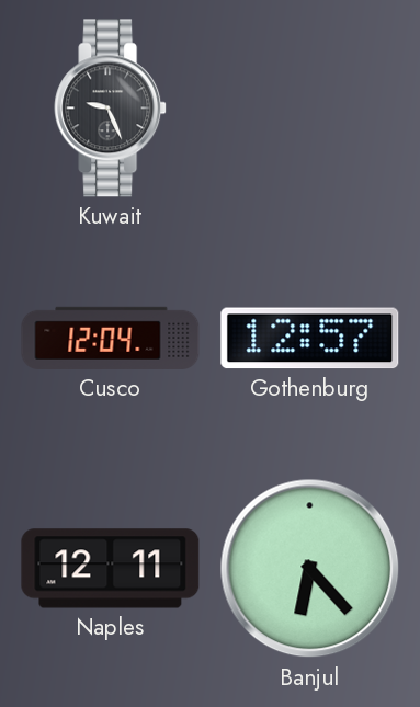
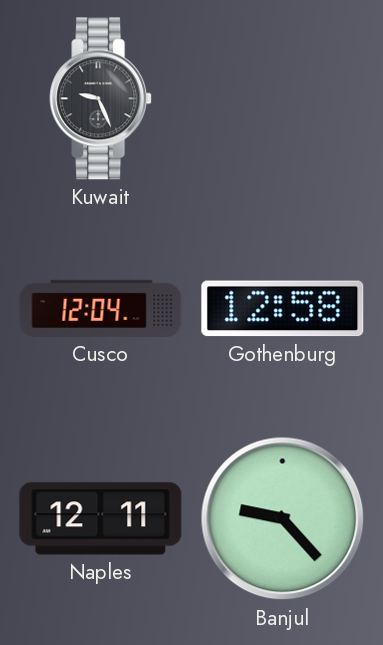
Gothenburg: 12:57 -> 12:58 (283, 309)
Banjul: 6:23 -> 9:23 (283, 519)
